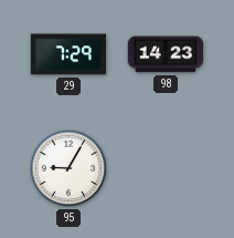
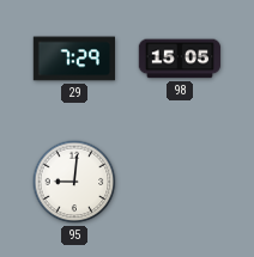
98: 14:23 -> 15:05 (180, 59)
95: 9:05 -> 9:01 (74, 182)
